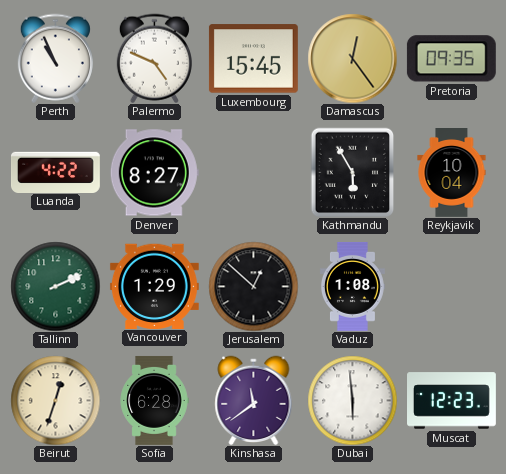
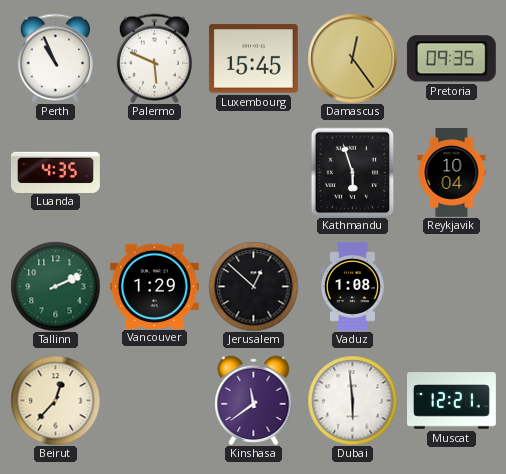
Palermo: 4:49 -> 5:49 (154, 58)
Luanda: 4:22 -> 4:35 (56, 172)
Denver: 8:27 -> none (154, 173)
Kathmandu: 5:55 -> 5:57 (353, 172)
Beirut: 12:33 -> 12:37 (55, 400)
Sofia: 6:28 -> none (154, 400)
Muscat: 12:23 -> 12:21 (452, 401)
